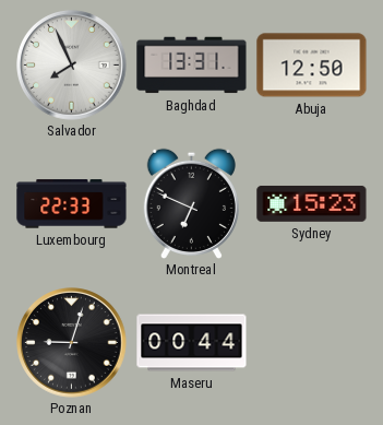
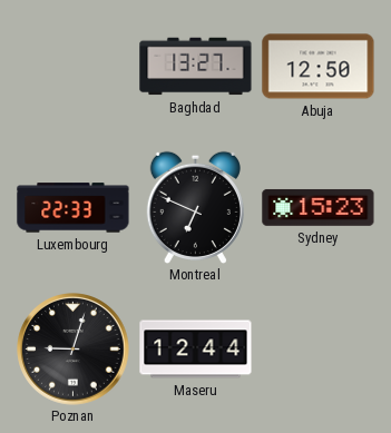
Salvador: 7:56 -> none (72, 66)
Baghdad: 13:31 -> 13:27 (196, 67)
Maseru: 00:44 -> 12:44 (196, 350)
